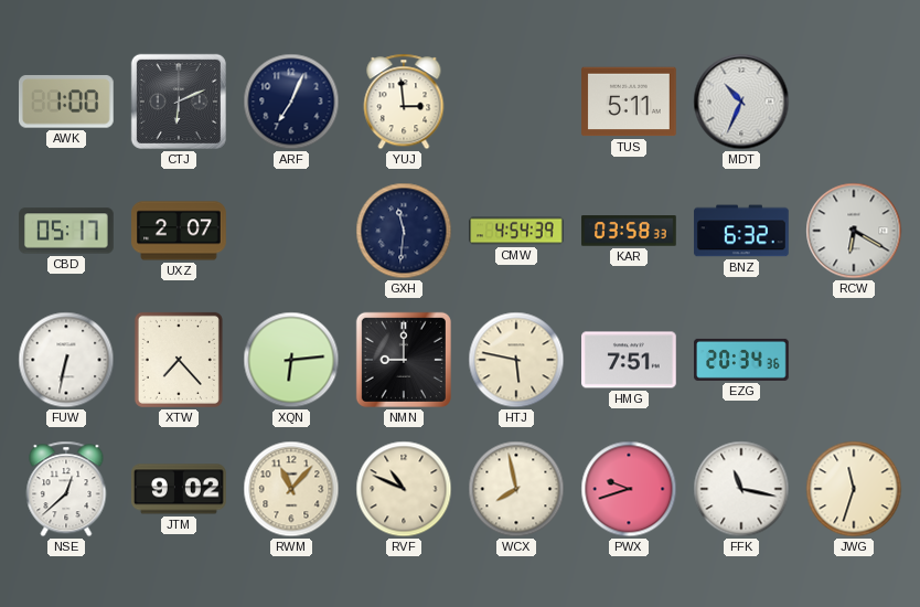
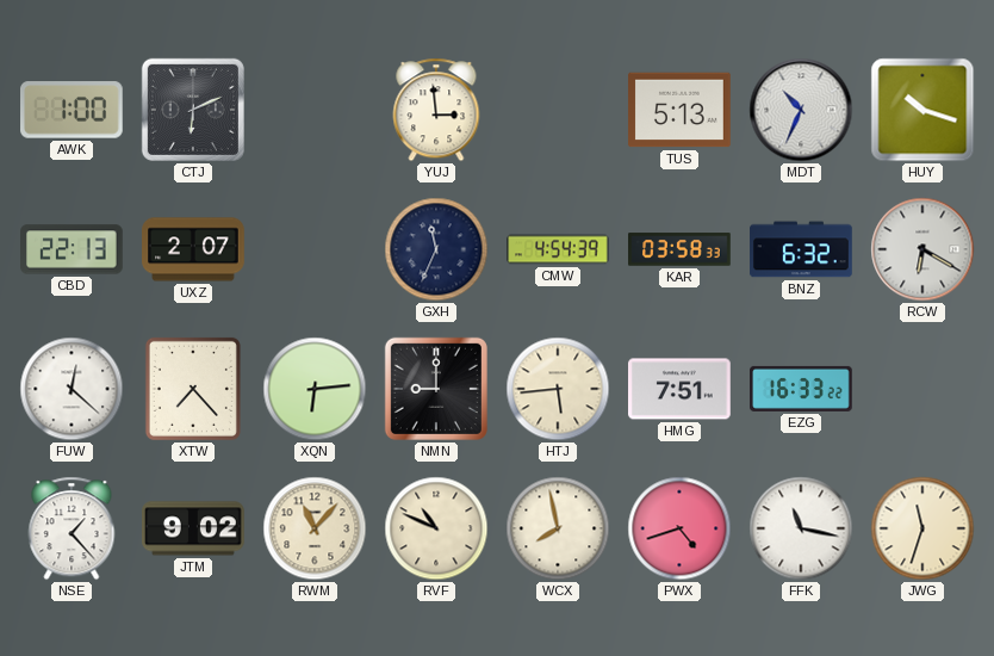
ARF: 7:04 -> none (291, 102)
TUS: 5:11 -> 5:13 (679, 110)
HUY: none -> 10:18 (922, 110)
CBD: 05:17 -> 22:13 (73, 249)
GXH: 11:31 -> 11:34 (436, 249)
FUW: 6:32 -> 12:22 (72, 389)
HTJ: 5:47 -> 5:44 (558, 389)
EZG: 20:34 -> 16:33 (801, 389)
NSE: 12:38 -> 1:23 (72, 528)
PWX: 9:42 -> 4:42 (679, 528)
